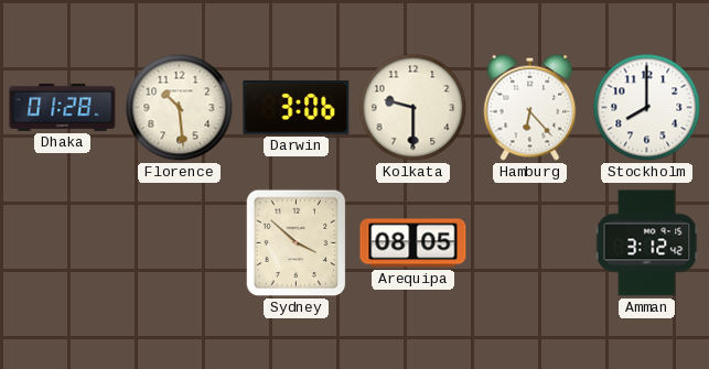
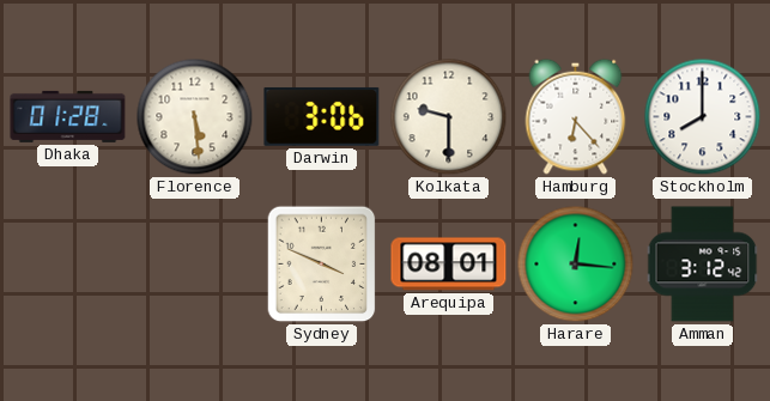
Florence: 10:29 -> 5:29 (195, 117)
Sydney: 3:52 -> 3:49 (322, 265)
Arequipa: 08:05 -> 08:01 (449, 265)
Harare: none -> 12:16 (576, 265)
